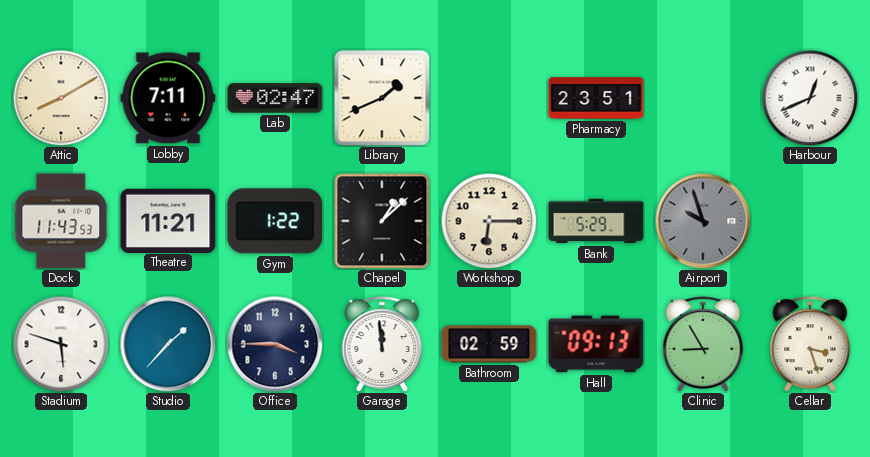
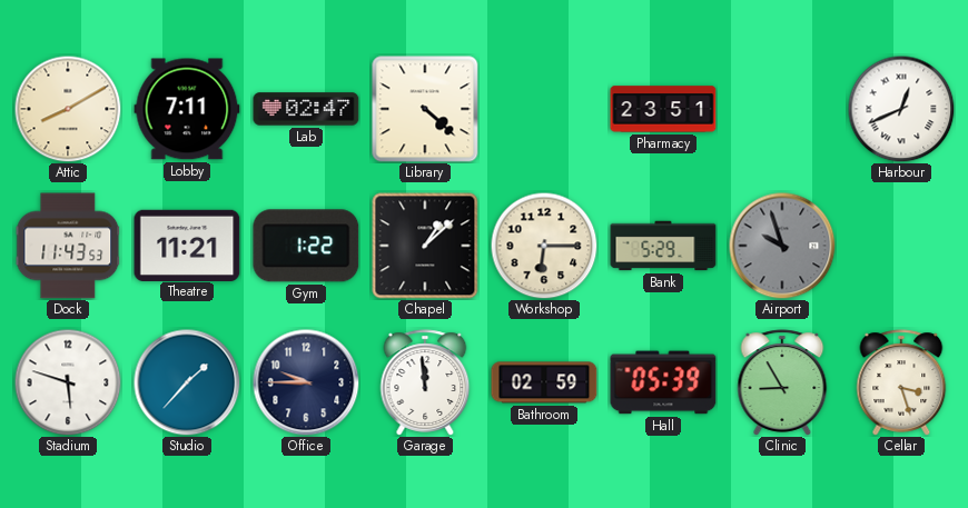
Library: 1:41 -> 4:22 (425, 109)
Office: 3:45 -> 9:45 (306, 382)
Hall: 09:13 -> 05:39 (663, 382)
